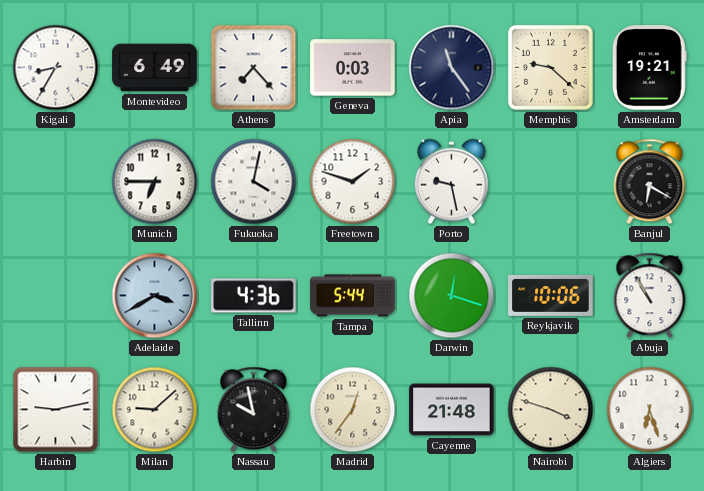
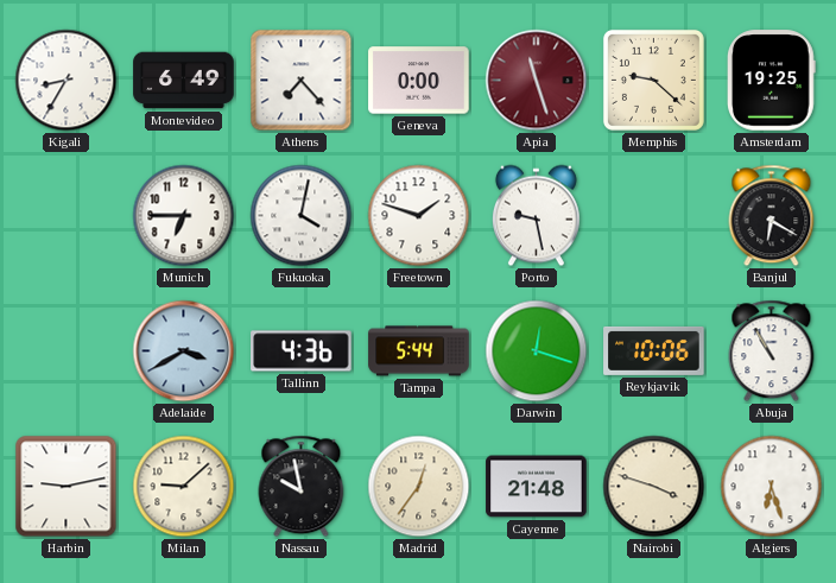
Geneva: 0:03 -> 0:00 (419, 81)
Apia: 11:24 -> 11:27 (537, 81)
Apia dial: navy -> burgundy (537, 81)
Amsterdam: 19:21 -> 19:25 (771, 81)
